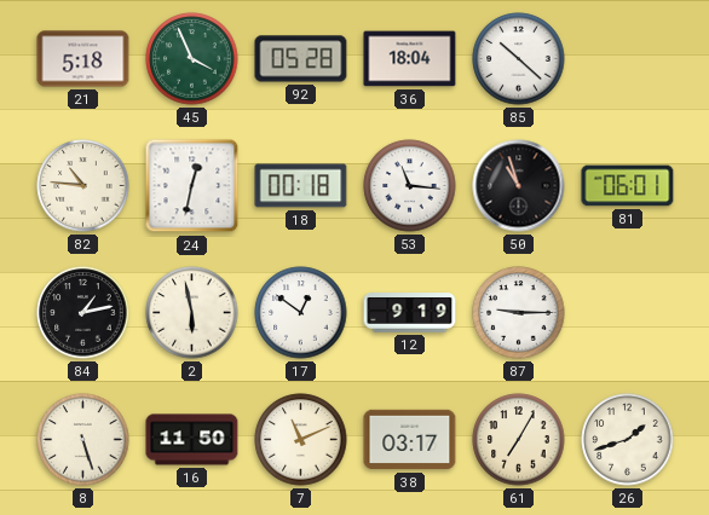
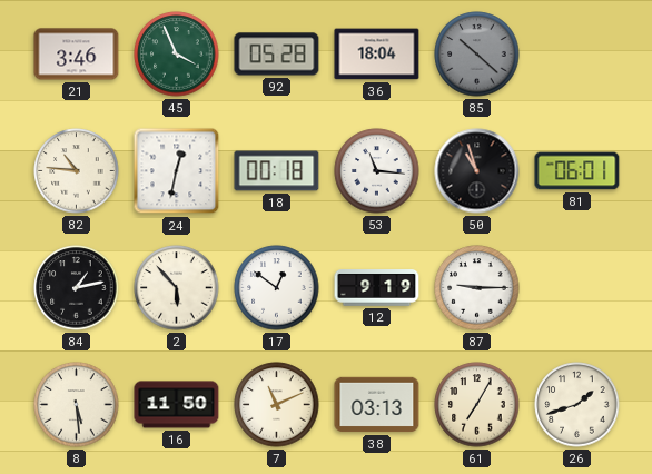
21: 5:18 -> 3:46 (77, 55)
85 dial: white -> grey (477, 55)
2: 5:58 -> 5:53 (177, 288)
8: 5:27 -> 5:29 (77, 405)
38: 03:17 -> 03:13 (377, 405)
